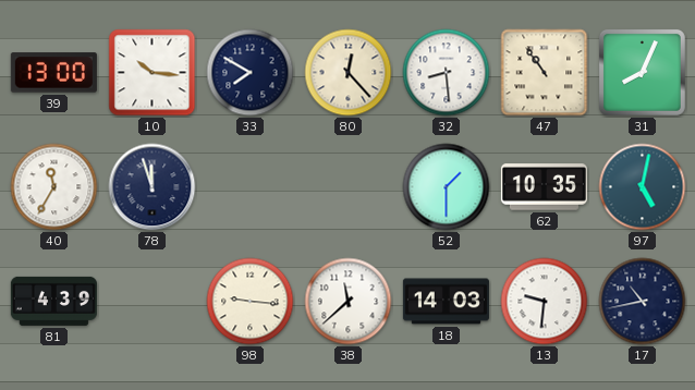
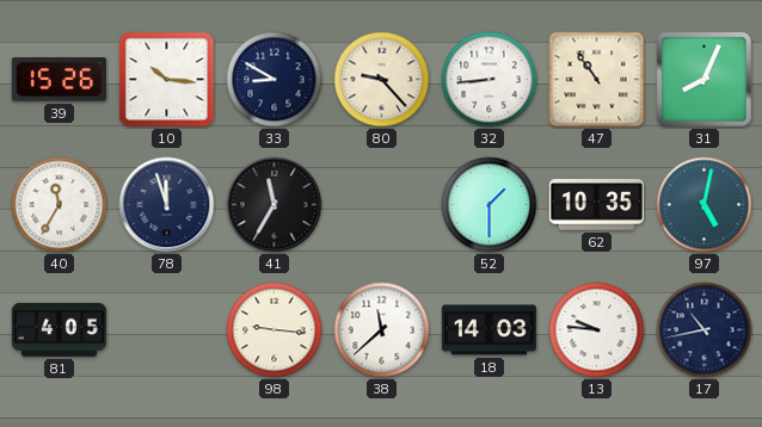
39: 13:00 -> 15:26 (59, 80)
33: 7:50 -> 8:50 (275, 80)
80: 12:23 -> 9:23 (382, 80)
32: 8:29 -> 8:44 (490, 80)
41: none -> 11:35 (275, 205)
81: 4:39 -> 4:05 (59, 329)
13: 9:31 -> 9:46 (597, 330)
